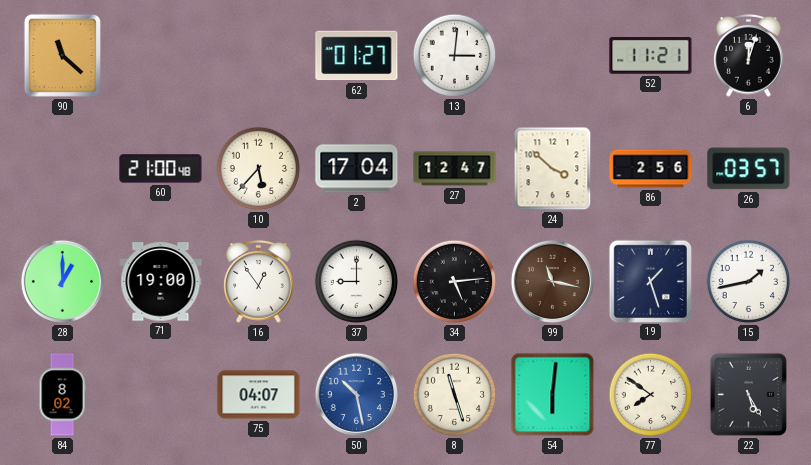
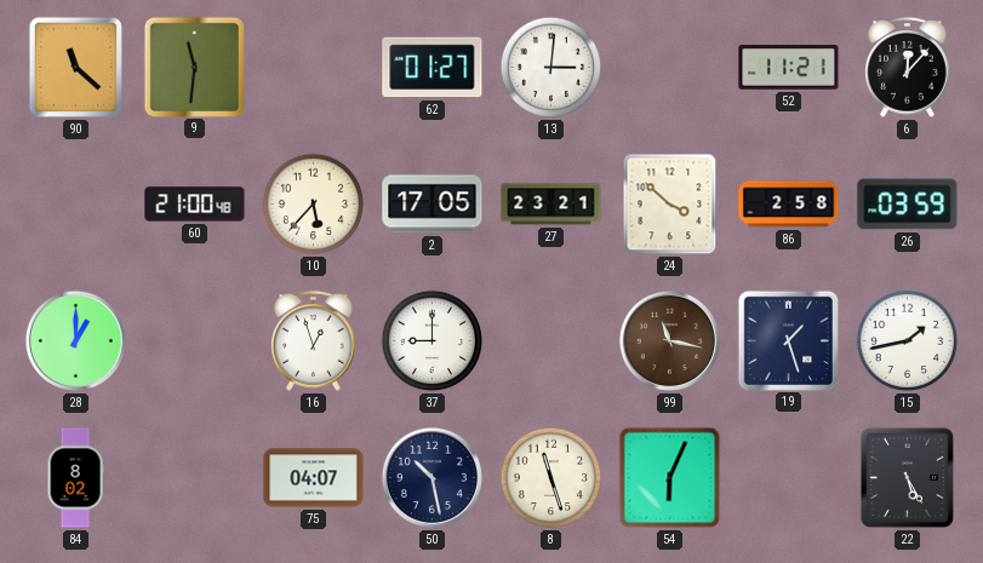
9: none -> 11:31 (194, 67)
6: 12:03 -> 12:07 (908, 68)
2: 17:04 -> 17:05 (433, 205)
27: 12:47 -> 23:21 (551, 205)
86: 2:56 -> 2:58 (789, 205)
26: 03:57 -> 03:59 (908, 205)
71: 19:00 -> none (161, 282)
16: 12:54 -> 12:57 (314, 341)
34: 5:14 -> none (455, 282)
50 dial: blue -> navy (432, 477)
54: 6:01 -> 6:04 (670, 478)
77: 7:51 -> none (651, 395)
